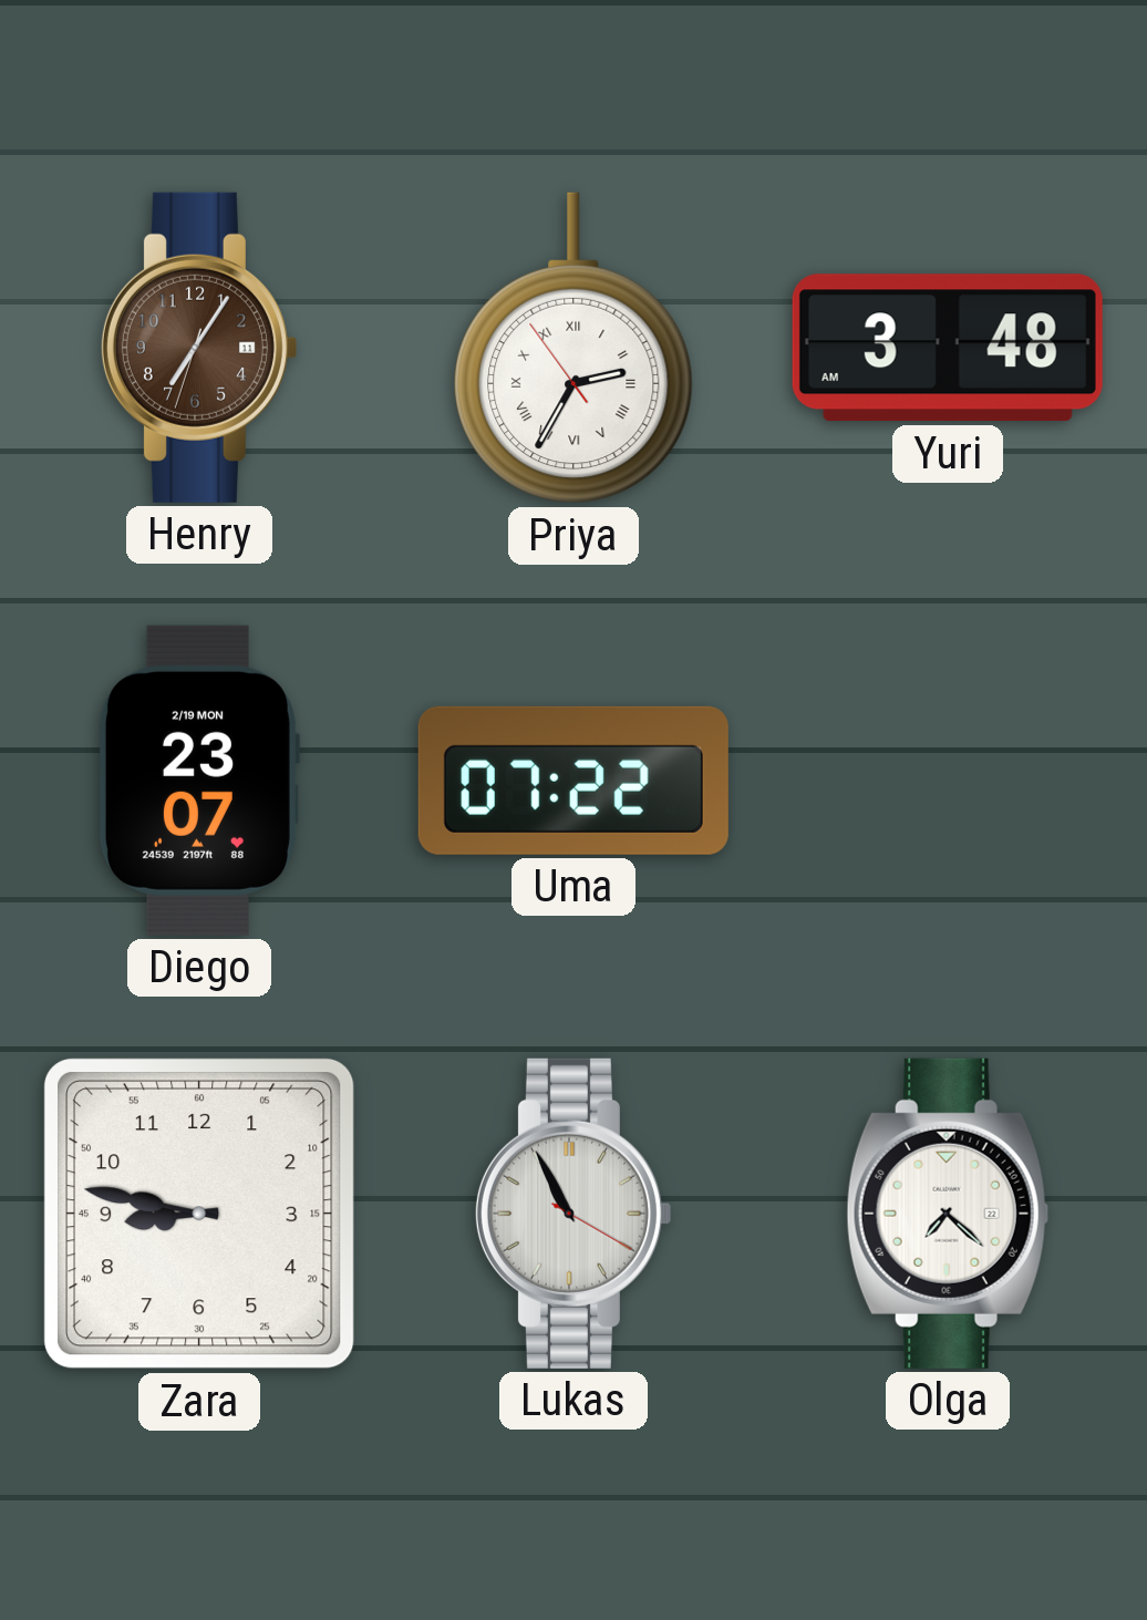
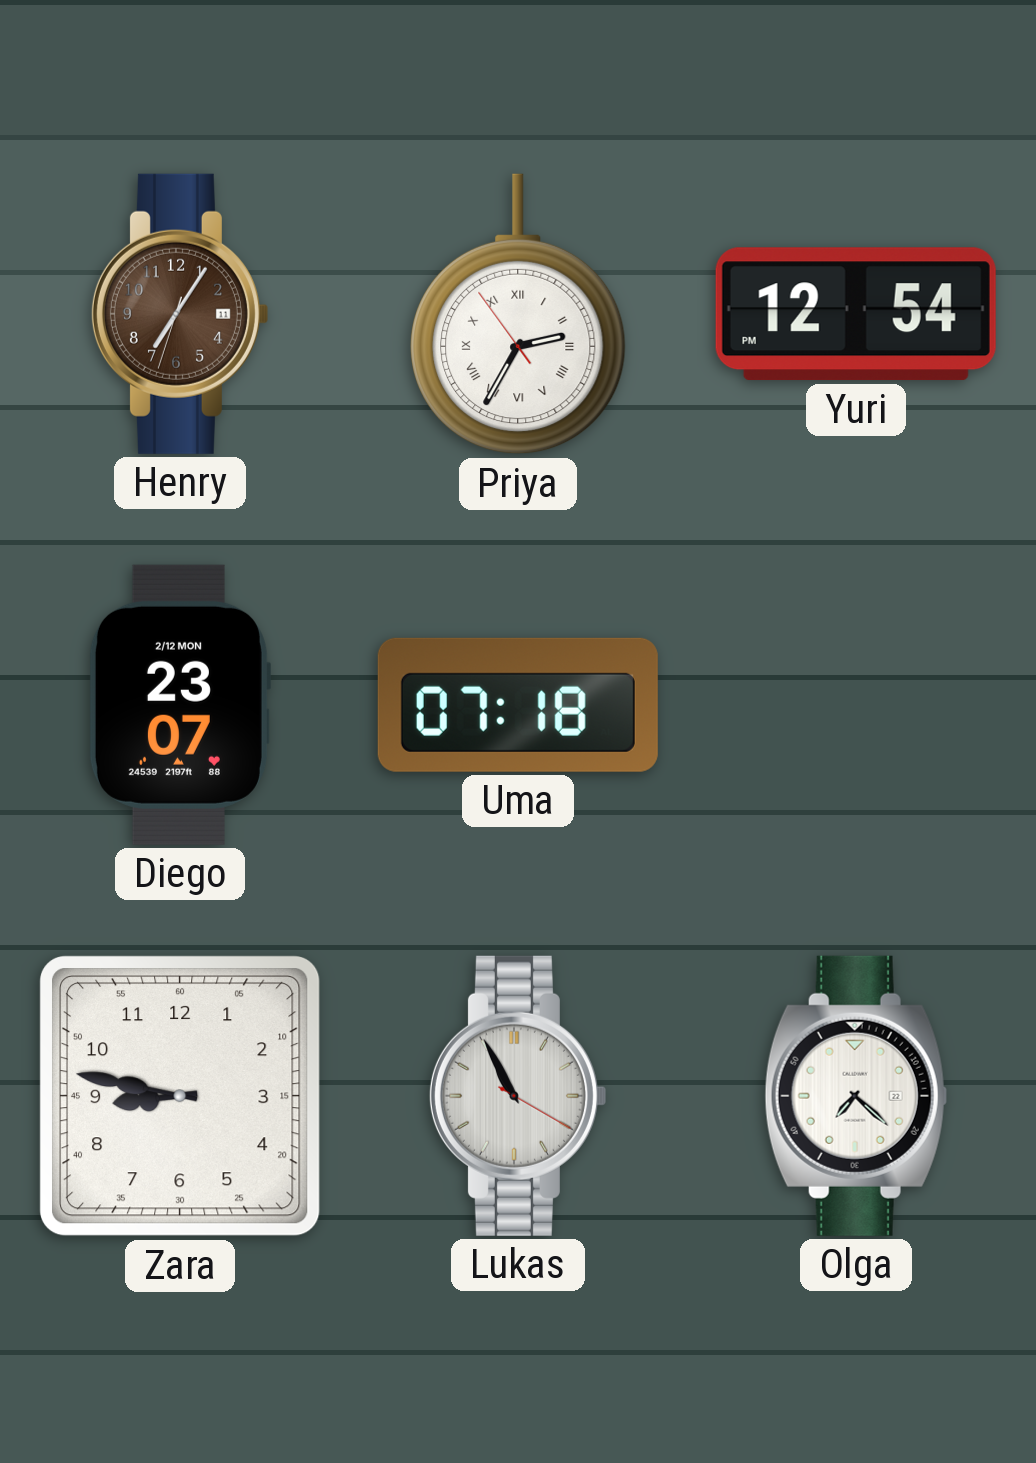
Yuri: 3:48 -> 12:54 (856, 314)
Diego date: 2/19 MON -> 2/12 MON (179, 705)
Uma: 07:22 -> 07:18 (518, 705)
